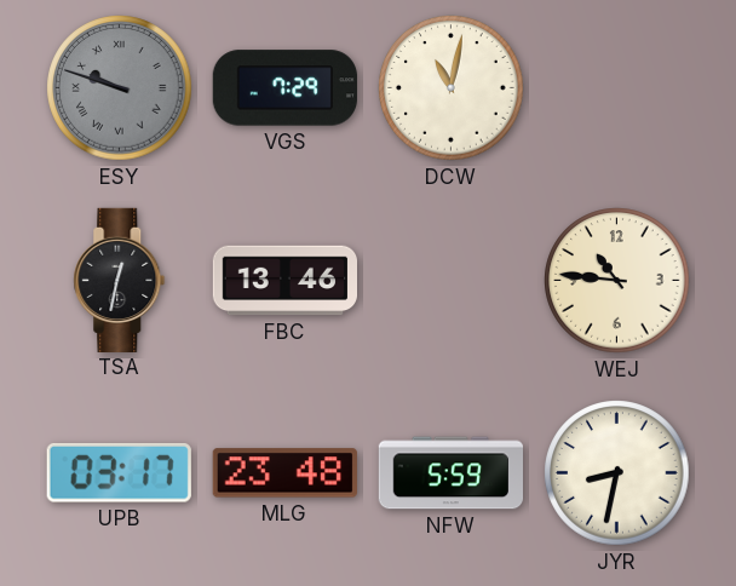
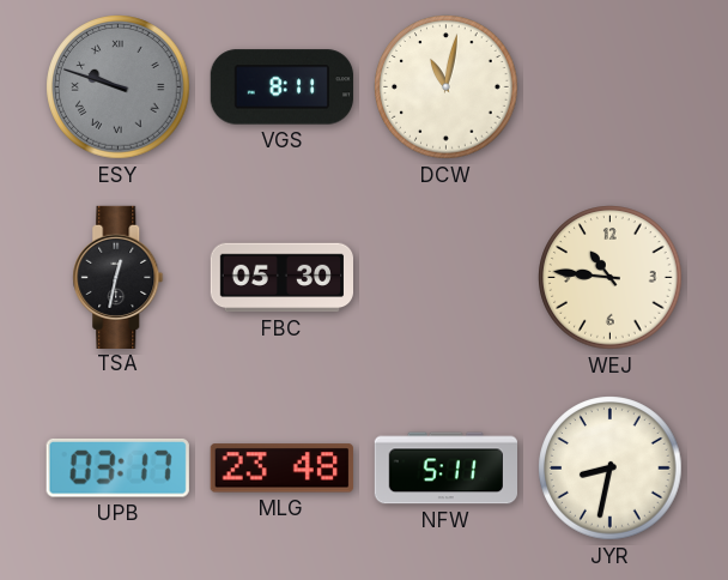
VGS: 7:29 -> 8:11 (281, 87)
FBC: 13:46 -> 05:30 (283, 278)
NFW: 5:59 -> 5:11 (445, 469)
